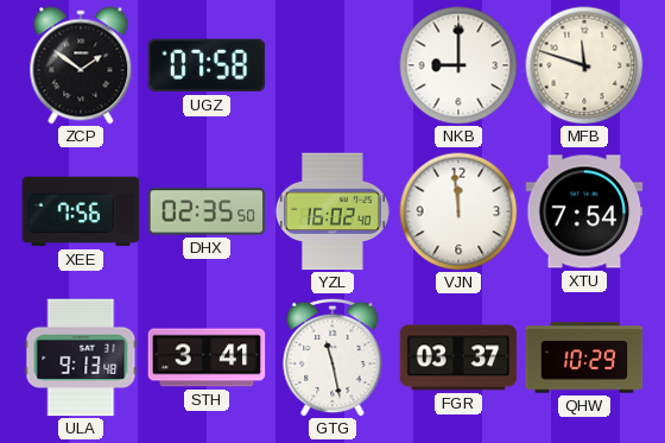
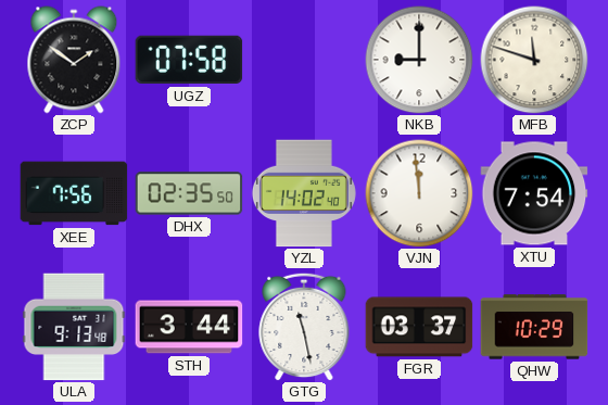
YZL: 16:02 -> 14:02 (304, 193)
STH: 3:41 -> 3:44 (189, 327)
